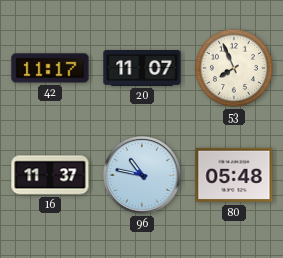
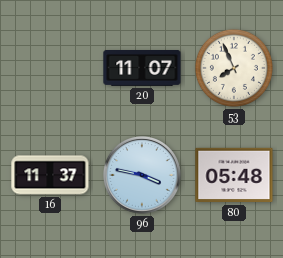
42: 11:17 -> none (50, 68)
96: 10:47 -> 3:47 (142, 175)
